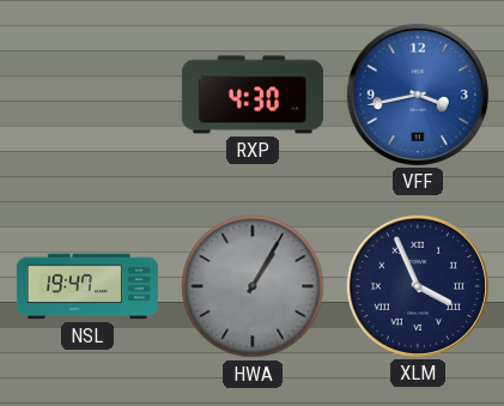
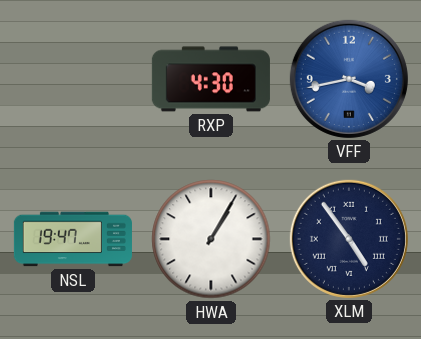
HWA dial: grey -> white (211, 239)
XLM: 3:56 -> 4:54 (349, 239)
